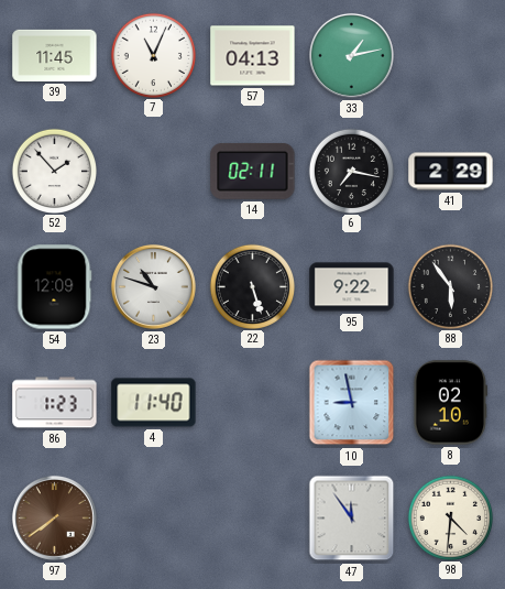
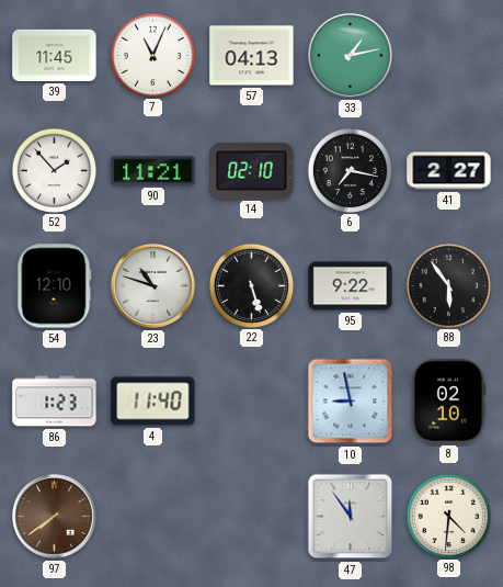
90: none -> 11:21 (153, 171)
14: 02:11 -> 02:10 (252, 171)
41: 2:29 -> 2:27 (449, 171)
54: 12:09 -> 12:10 (55, 286)
